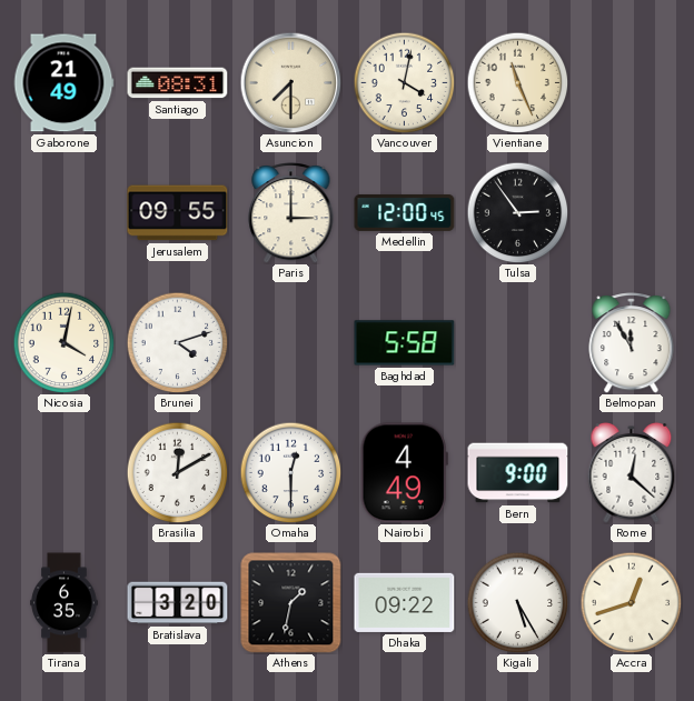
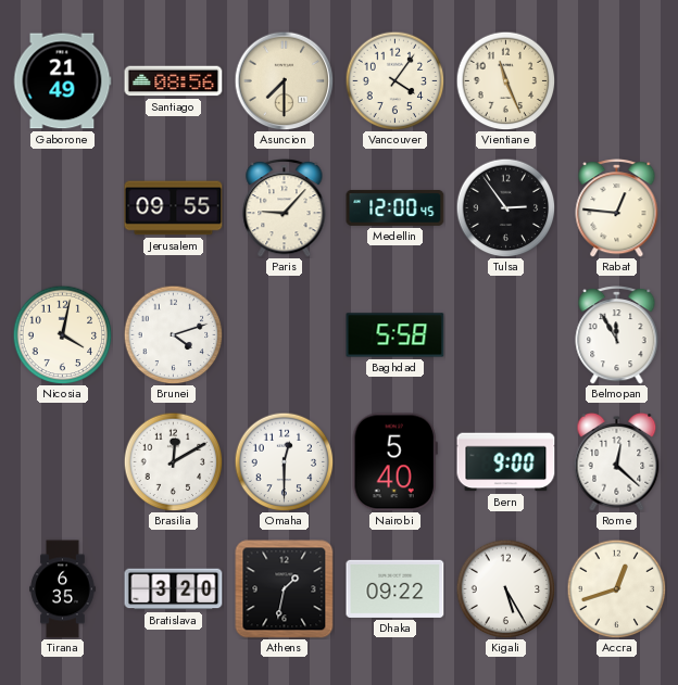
Santiago: 08:31 -> 08:56 (174, 81)
Vancouver: 4:02 -> 4:06 (394, 80)
Paris: 3:00 -> 9:07 (285, 208)
Rabat: none -> 12:46 (617, 208)
Nairobi: 4:49 -> 5:40 (394, 462)
